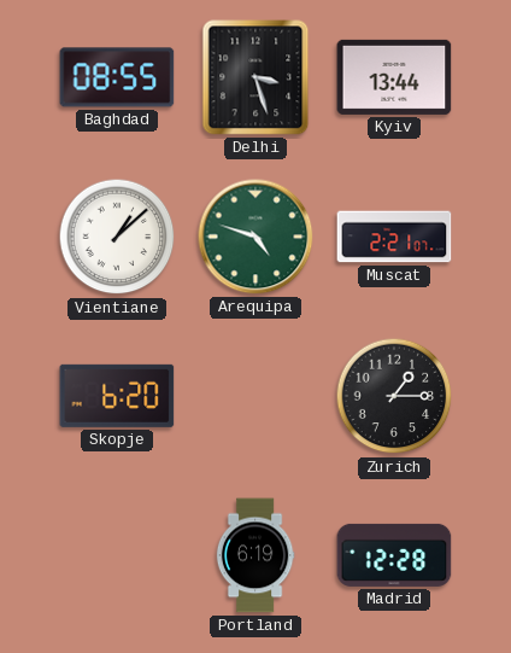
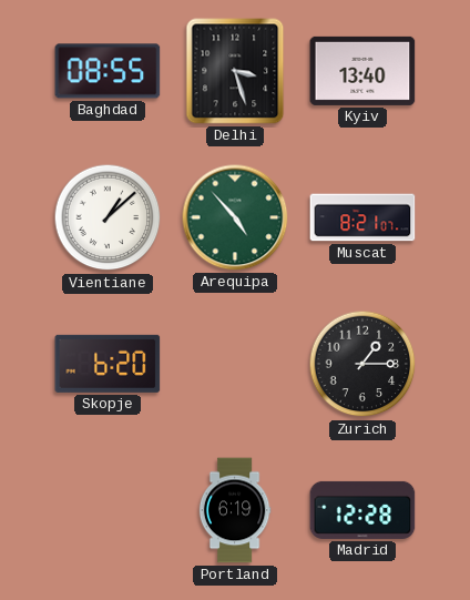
Kyiv: 13:44 -> 13:40 (362, 71)
Arequipa: 4:48 -> 4:53 (235, 217)
Muscat: 2:21 -> 8:21 (362, 217)
